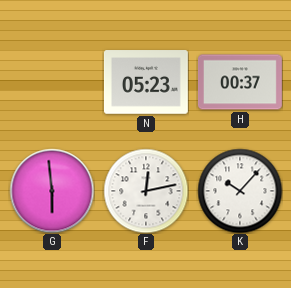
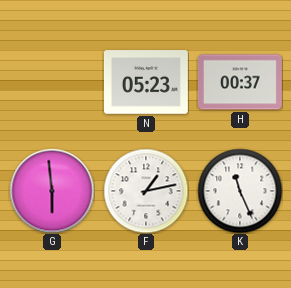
F: 12:13 -> 1:13 (146, 191)
K: 10:07 -> 11:26 (240, 191)
